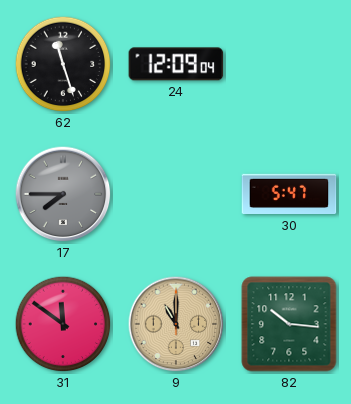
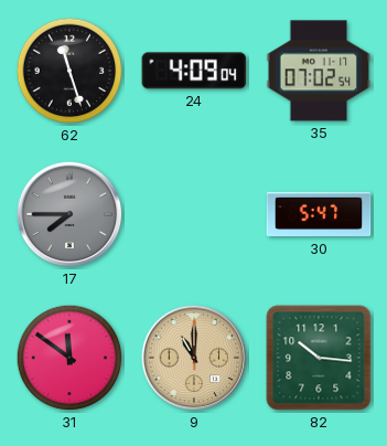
24: 12:09 -> 4:09 (194, 71)
35: none -> 07:02 (319, 71)
